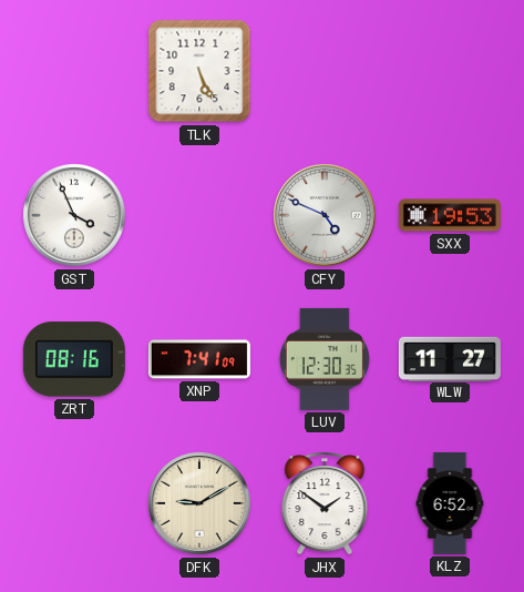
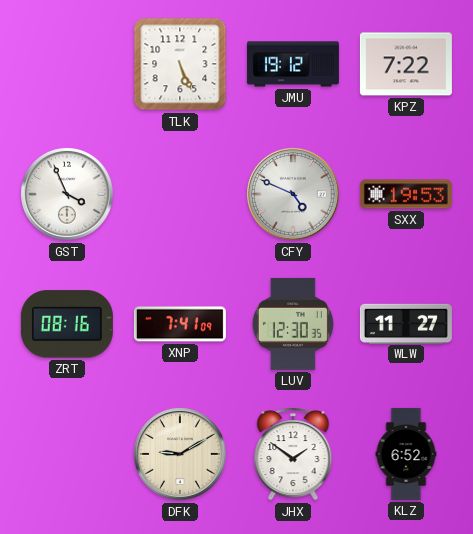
JMU: none -> 19:12 (293, 64)
KPZ: none -> 7:22 (406, 64)
